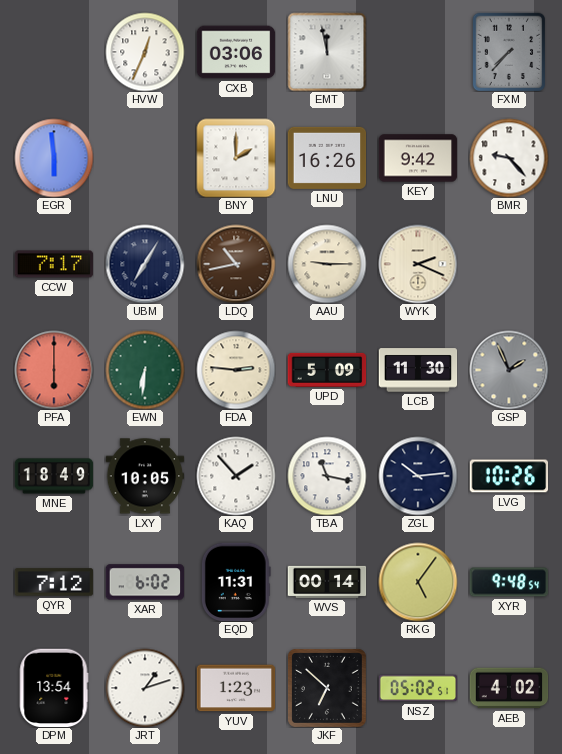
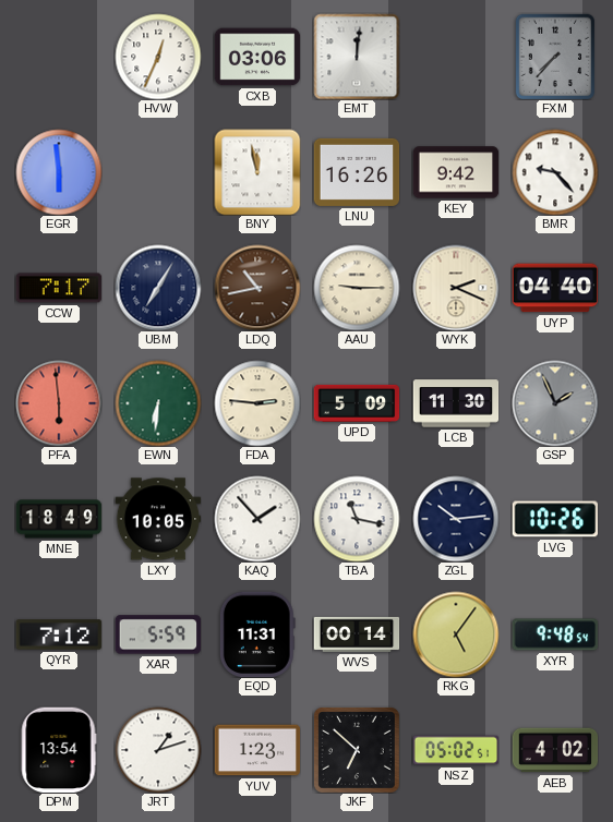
EMT: 11:58 -> 12:01 (357, 57)
BNY: 2:00 -> 11:58 (257, 172)
UYP: none -> 04:40 (555, 288)
PFA: 6:00 -> 5:59 (59, 403)
XAR: 6:02 -> 5:59 (158, 634)
